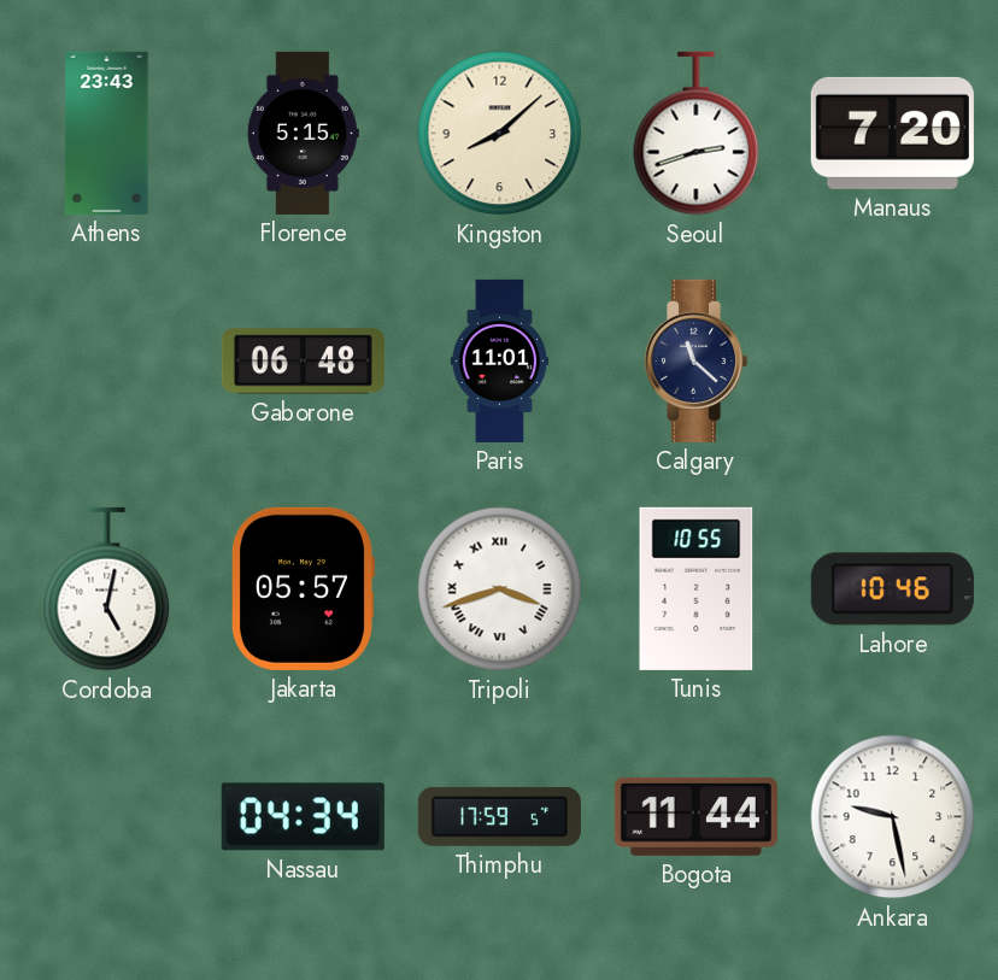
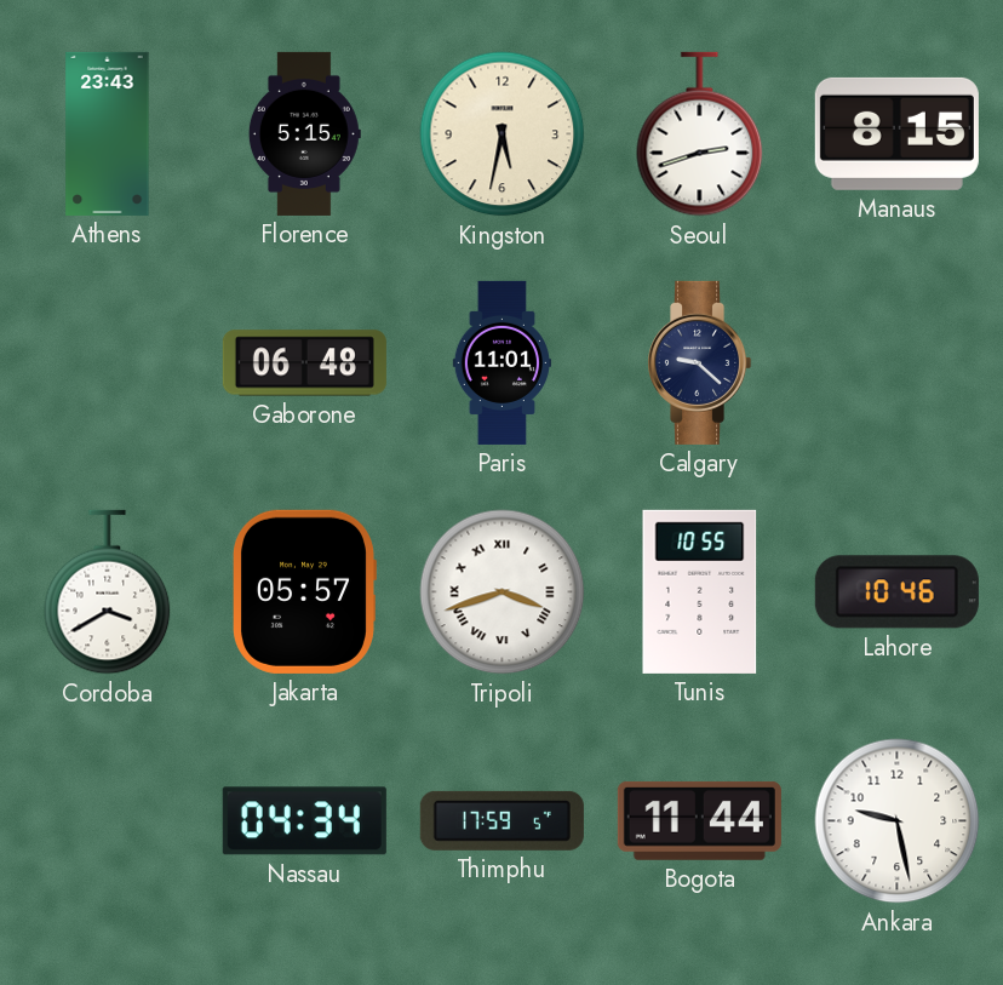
Kingston: 8:08 -> 5:32 (503, 134)
Manaus: 7:20 -> 8:15 (896, 133)
Calgary: 11:22 -> 9:22 (700, 362)
Cordoba: 5:02 -> 3:40 (108, 592)
